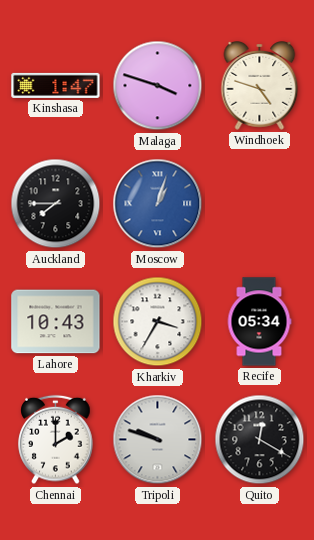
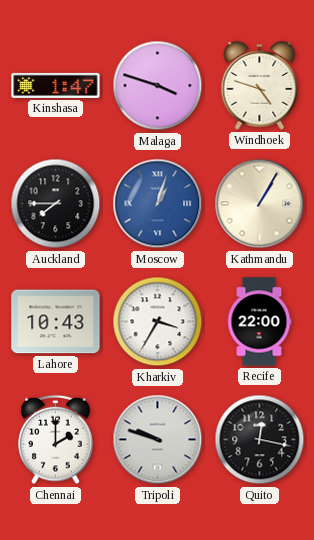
Kathmandu: none -> 1:05 (260, 204)
Recife: 05:34 -> 22:00 (259, 322)
Quito: 12:20 -> 12:17 (260, 440)
